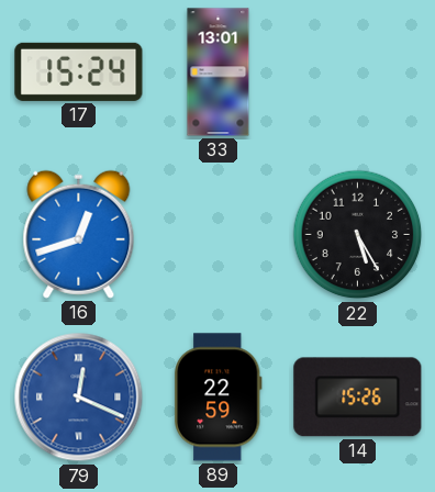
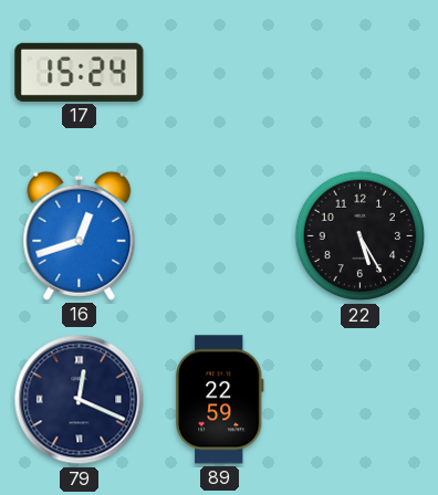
33: 13:01 -> none (219, 72)
79 dial: blue -> navy (80, 400)
14: 15:26 -> none (358, 398)
